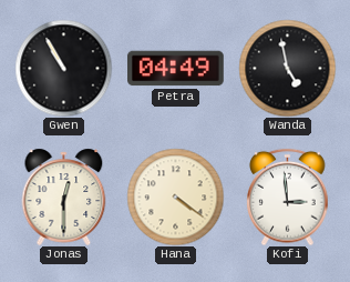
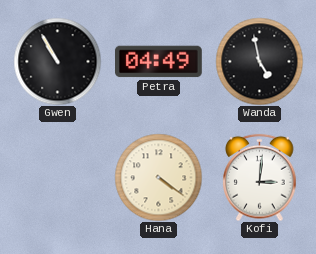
Jonas: 12:30 -> none (64, 197)
Kofi: 2:59 -> 3:01 (260, 177)
